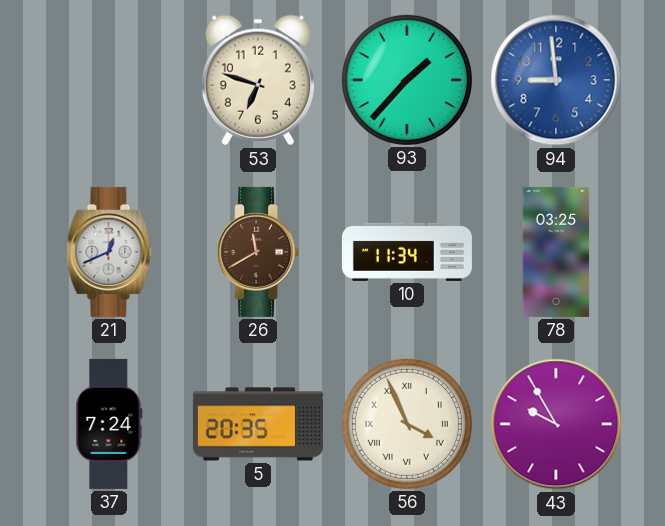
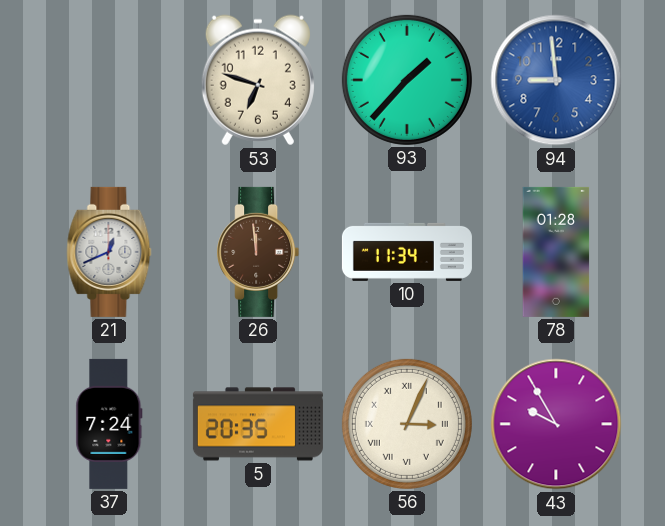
26: 11:40 -> 11:59 (258, 252)
78: 03:25 -> 01:28 (556, 252)
56: 3:56 -> 3:04 (407, 424)
